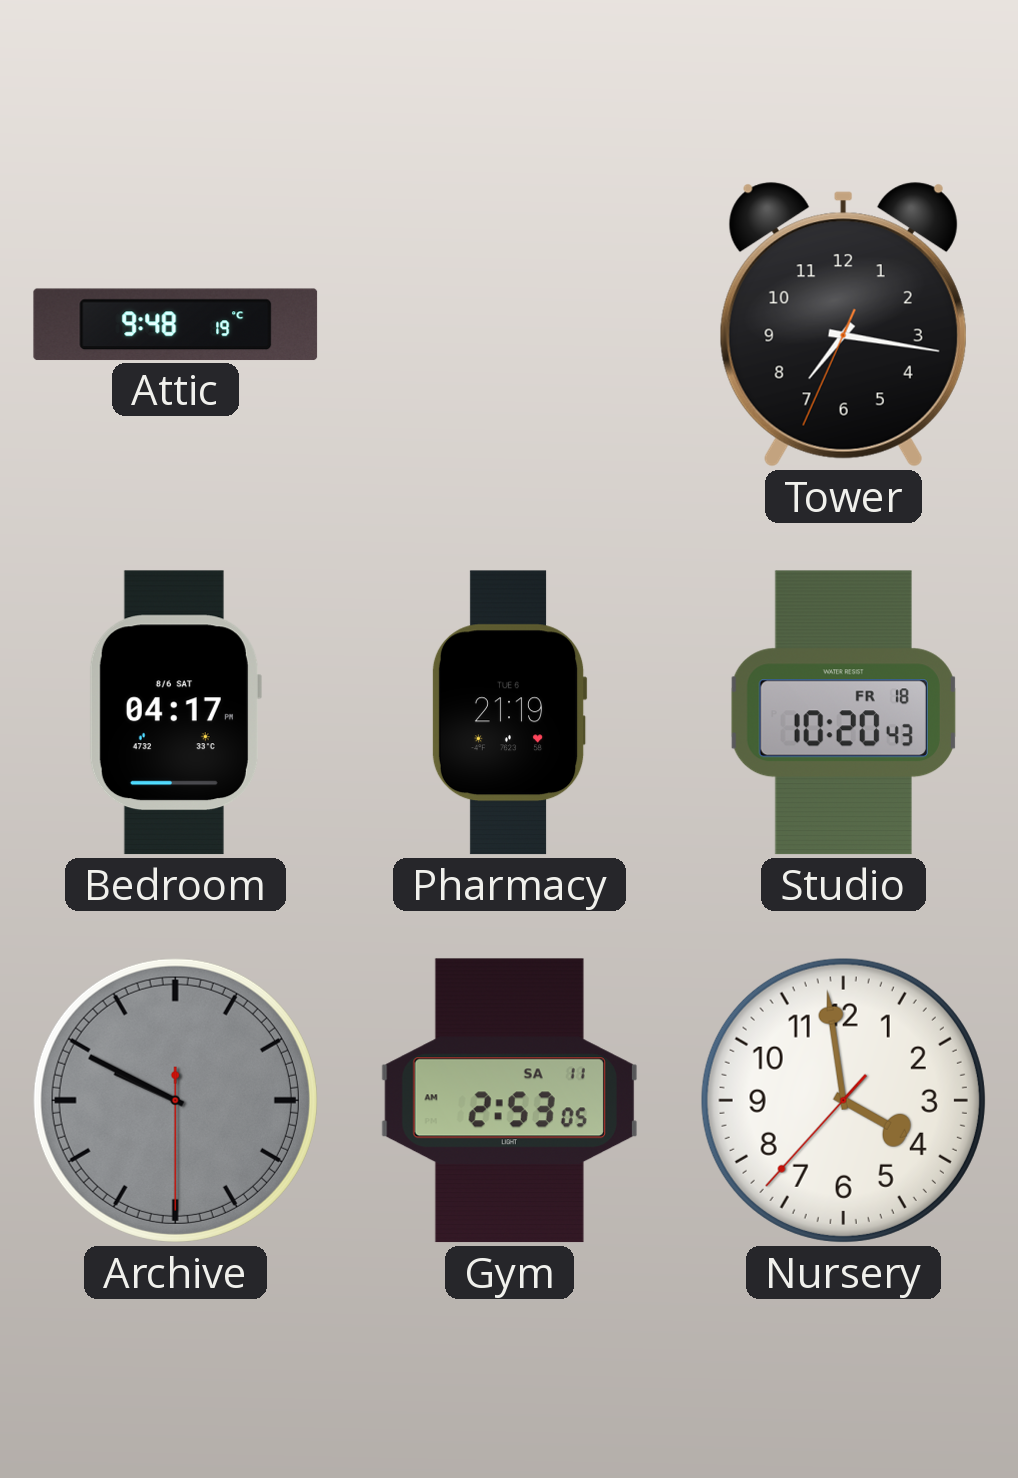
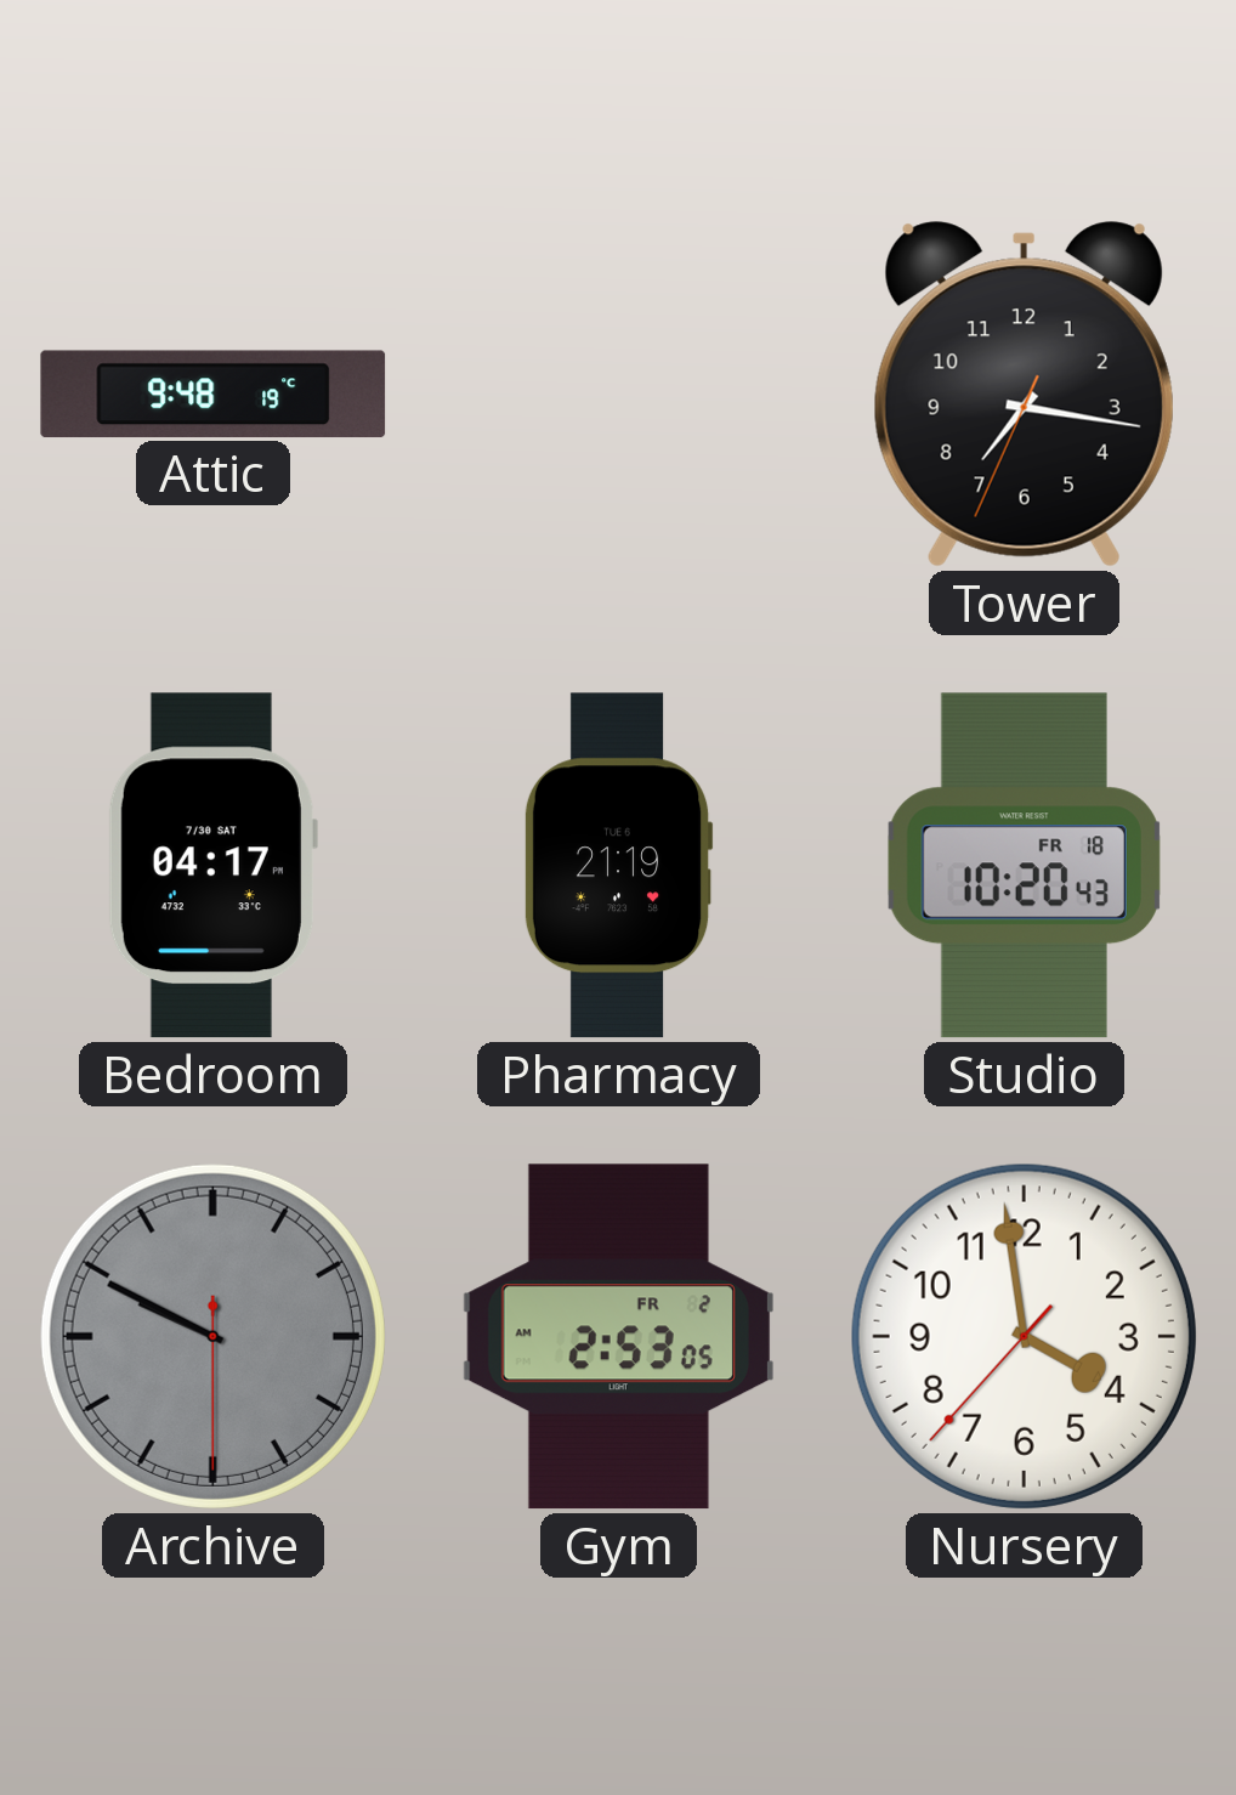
Bedroom date: 8/6 SAT -> 7/30 SAT (212, 866)
Gym date: SA 11 -> FR 2 (618, 1337)
